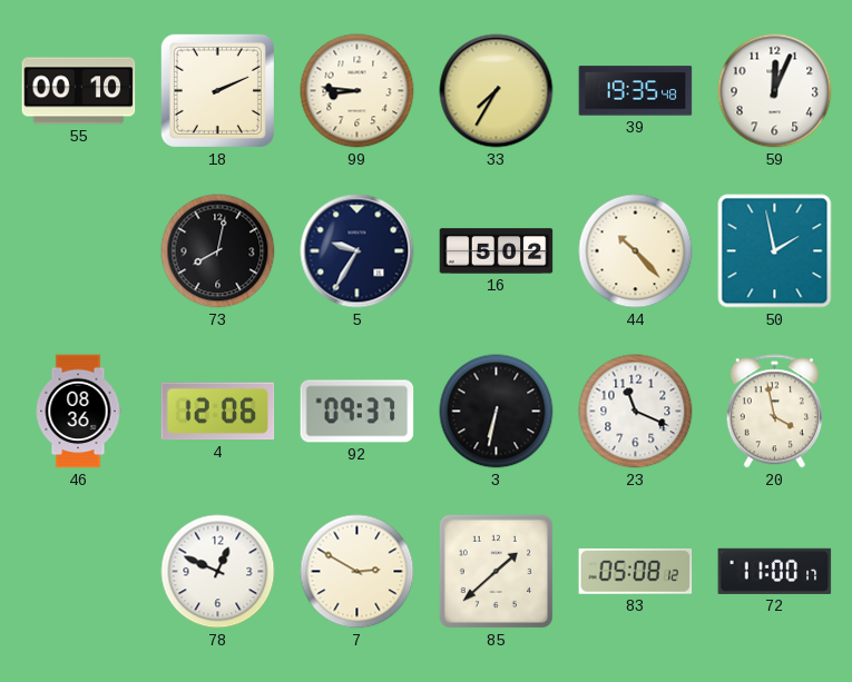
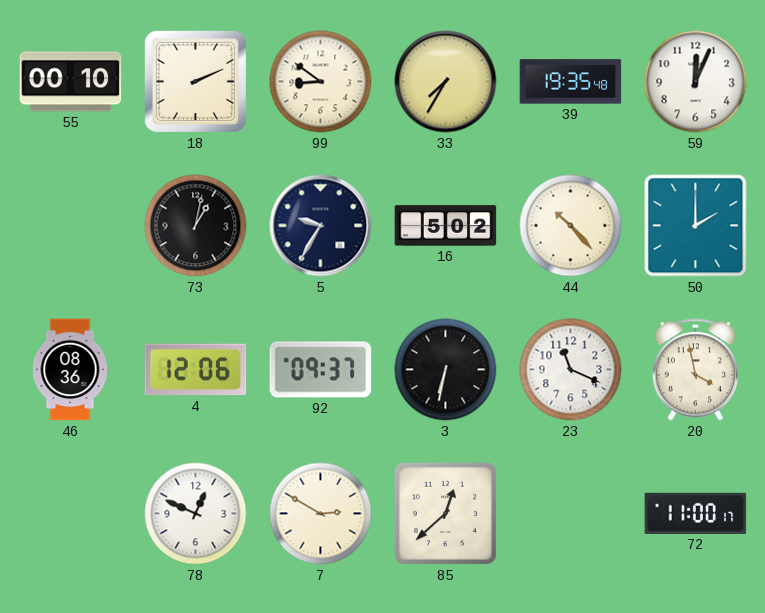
99: 8:46 -> 8:51 (321, 82)
73: 8:02 -> 1:02 (196, 226)
50: 1:58 -> 2:00 (696, 226)
85: 1:38 -> 12:38 (445, 513)
83: 05:08 -> none (636, 571)
